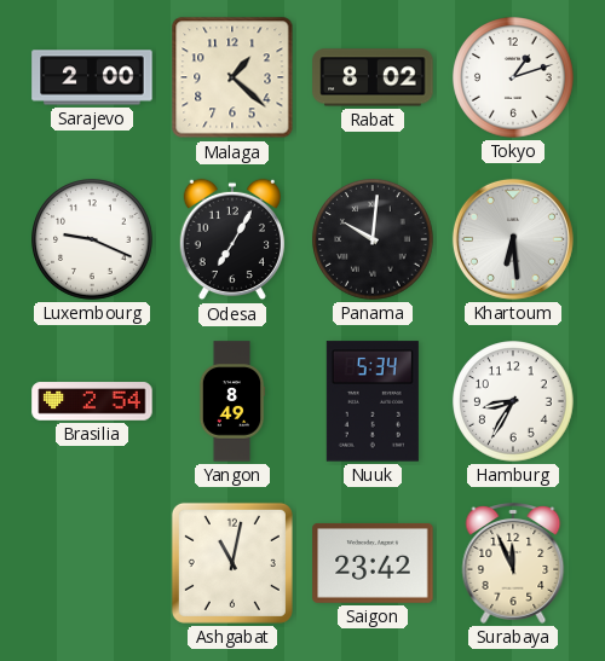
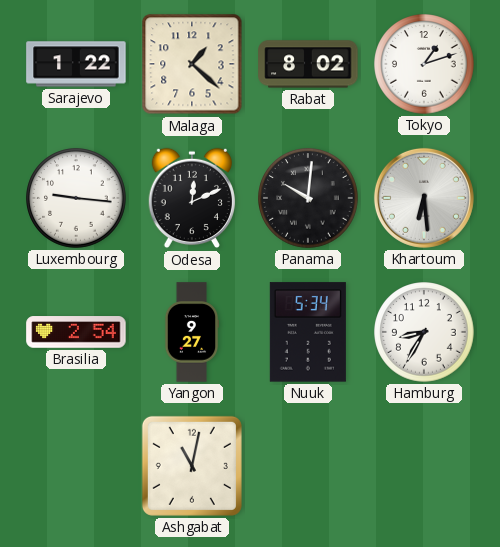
Sarajevo: 2:00 -> 1:22 (76, 64)
Luxembourg: 9:19 -> 9:16 (76, 198)
Odesa: 7:05 -> 12:11 (192, 198)
Yangon: 8:49 -> 9:27 (192, 332)
Saigon: 23:42 -> none (373, 563)
Surabaya: 11:56 -> none (513, 564)
